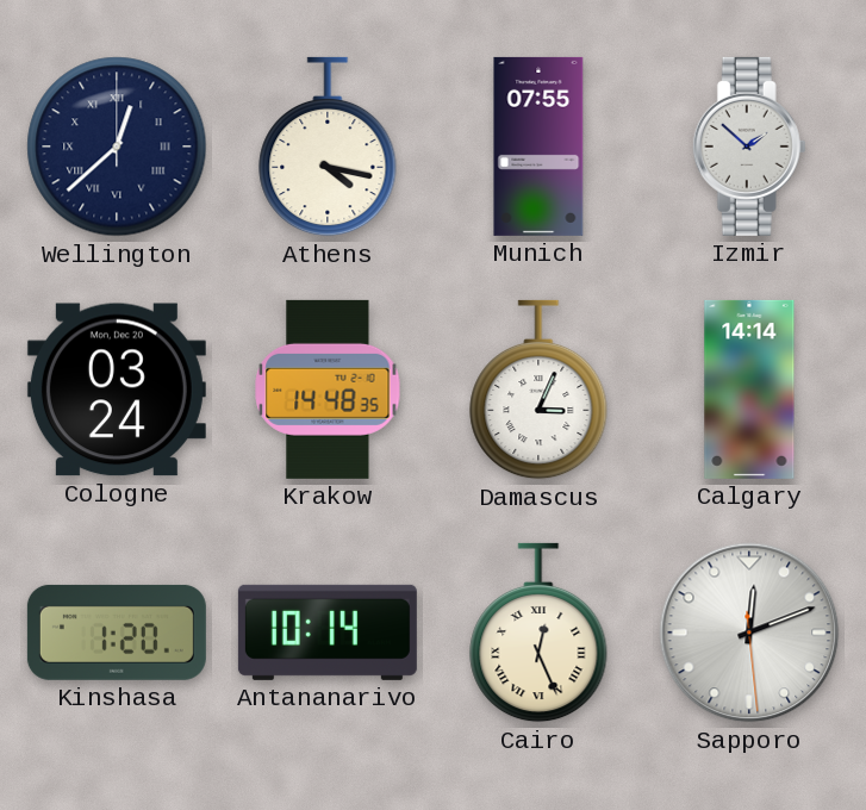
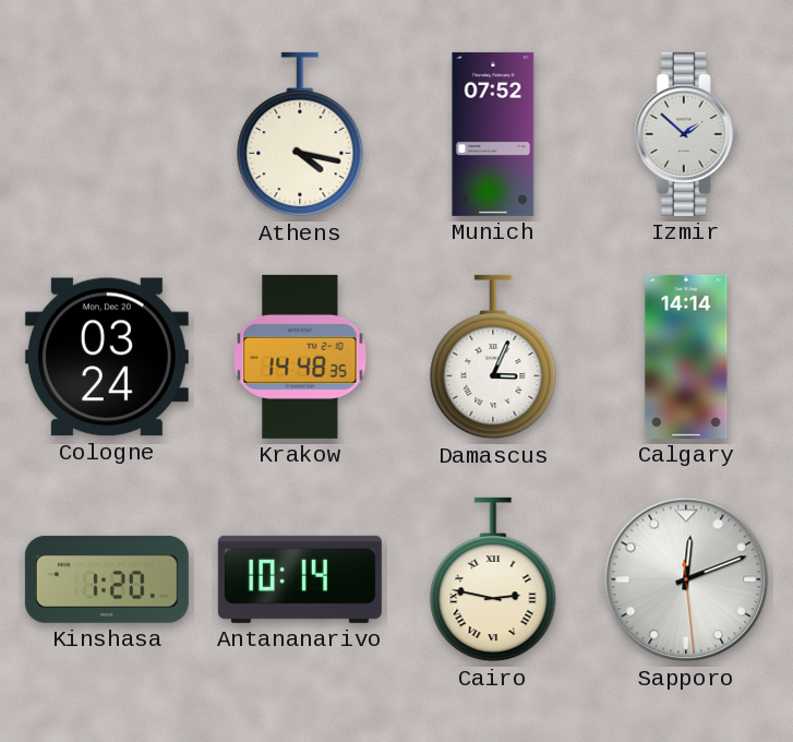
Wellington: 12:38 -> none (117, 147)
Munich: 07:55 -> 07:52 (493, 134)
Cairo: 12:26 -> 2:47 (493, 579)
